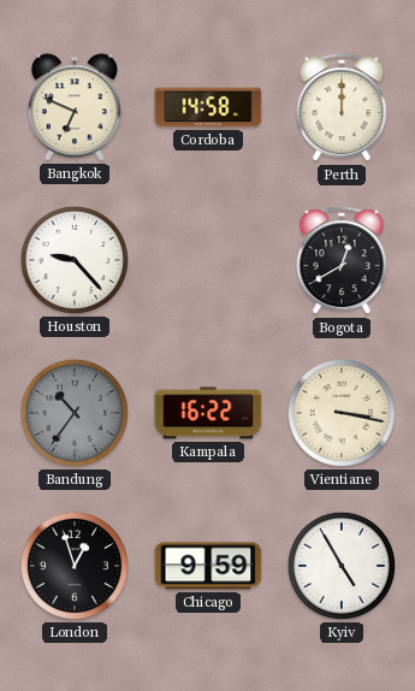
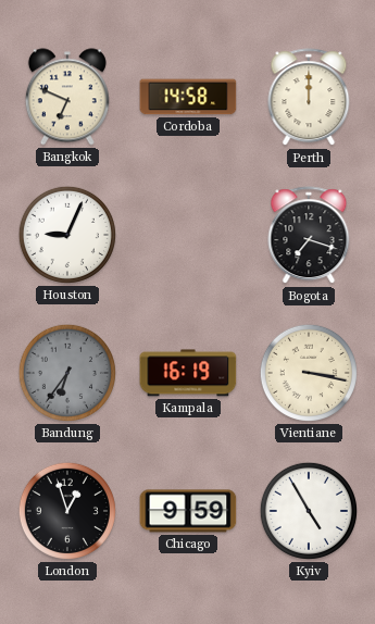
Houston: 9:23 -> 9:04 (67, 235)
Bogota: 12:40 -> 7:18 (309, 236)
Bandung: 10:36 -> 6:36 (67, 373)
Kampala: 16:22 -> 16:19 (188, 373)
